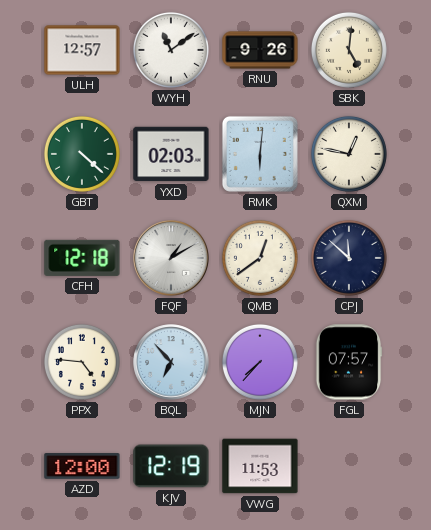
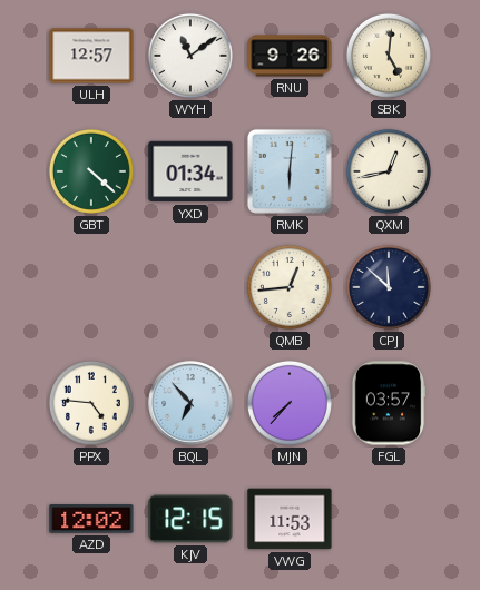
YXD: 02:03 -> 01:34 (190, 171)
QXM: 12:47 -> 12:43 (389, 171)
CFH: 12:18 -> none (82, 258)
FQF: 1:10 -> none (171, 258)
QMB: 12:39 -> 12:44 (290, 287)
FGL: 07:57 -> 03:57 (389, 403)
AZD: 12:00 -> 12:02 (91, 519)
KJV: 12:19 -> 12:15 (190, 519)
